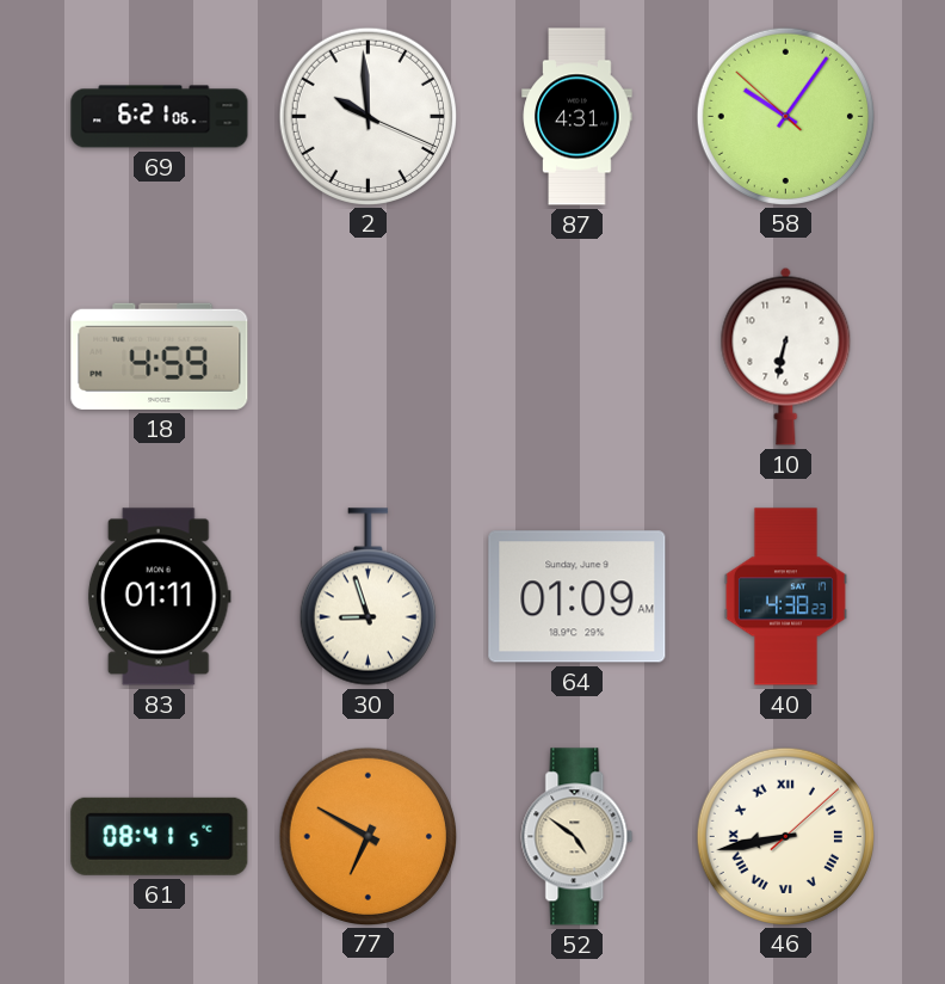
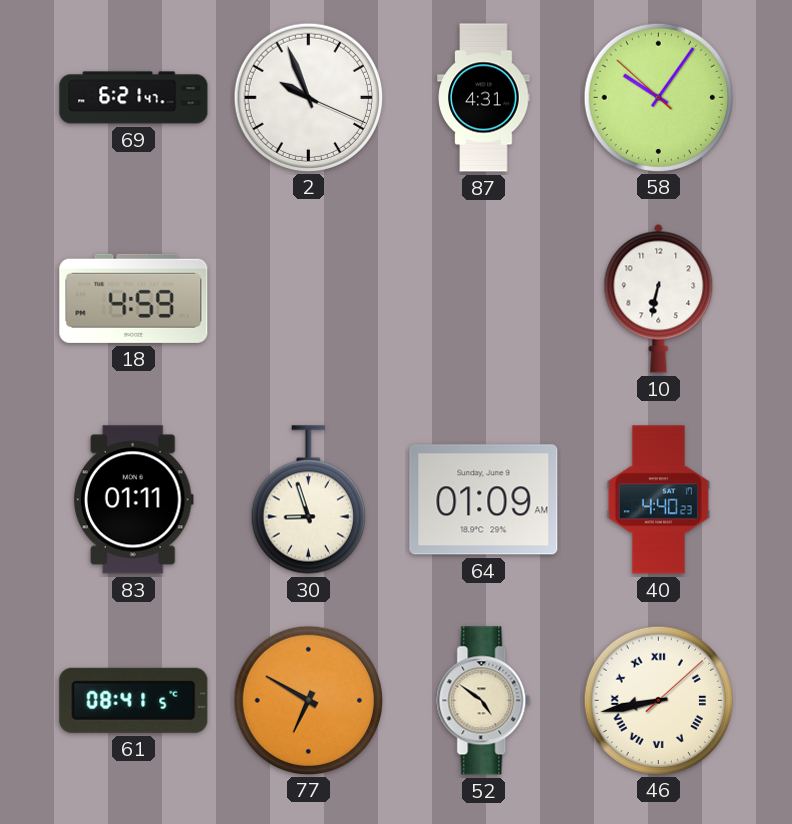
69: 6:21:06 -> 6:21:47 (134, 98)
2: 9:59 -> 9:56 (308, 97)
40: 4:38 -> 4:40 (658, 500)
